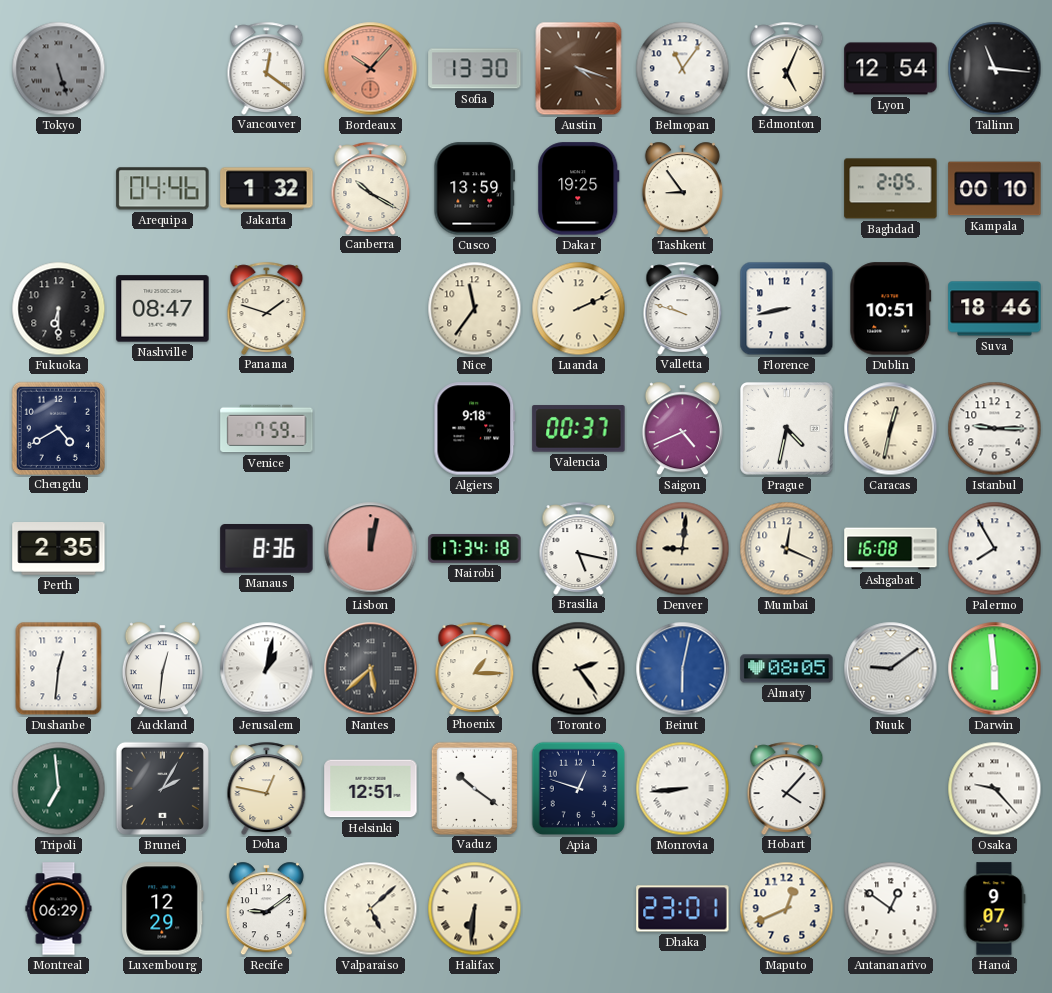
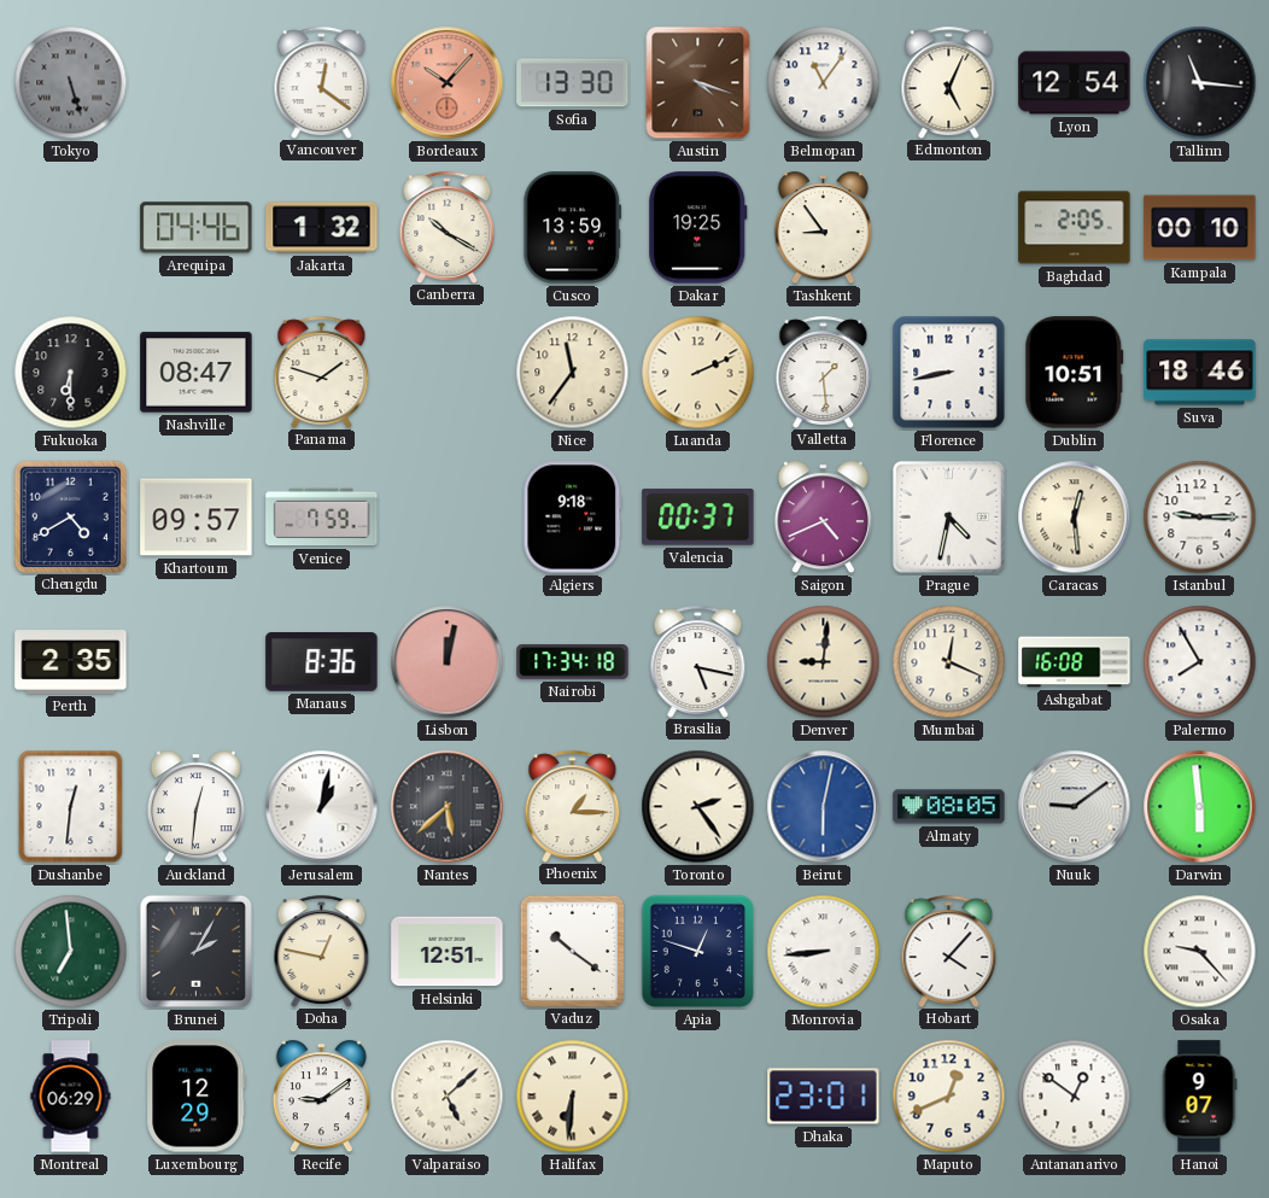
Valletta: 9:48 -> 1:29 (824, 372)
Khartoum: none -> 09:57 (197, 518)
Caracas: 12:32 -> 12:29 (1075, 518)
